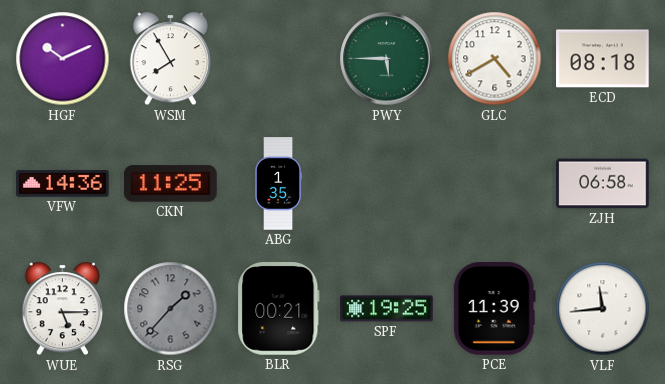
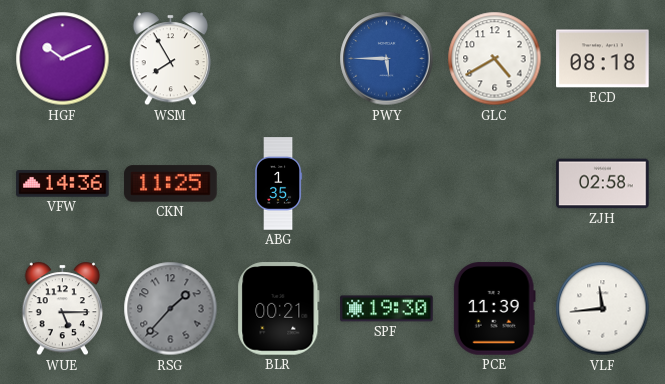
PWY dial: green -> blue (387, 59)
ZJH: 06:58 -> 02:58 (603, 184)
SPF: 19:25 -> 19:30 (387, 309)
